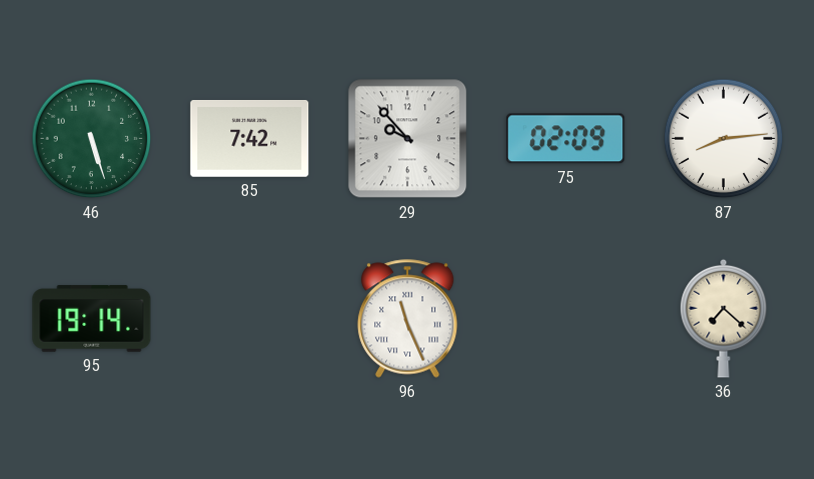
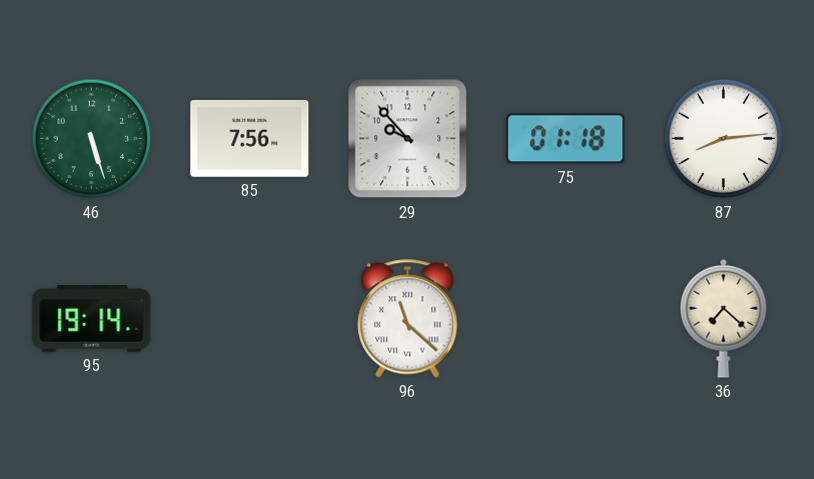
85: 7:42 -> 7:56 (250, 138)
75: 02:09 -> 01:18 (566, 139)
96: 11:26 -> 11:22 (408, 319)
